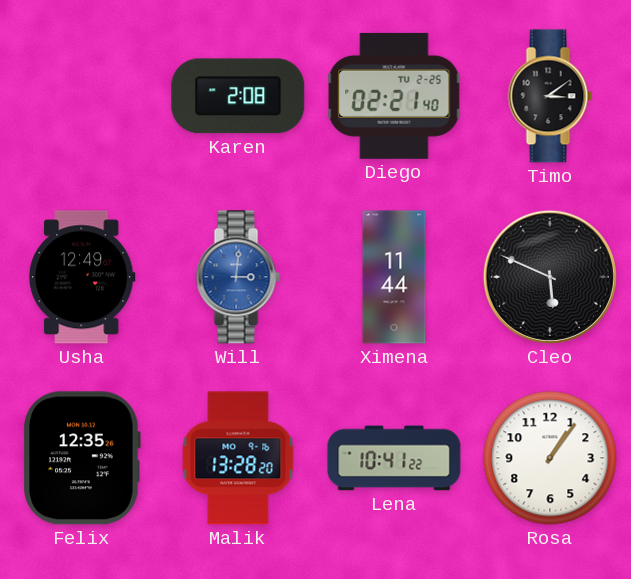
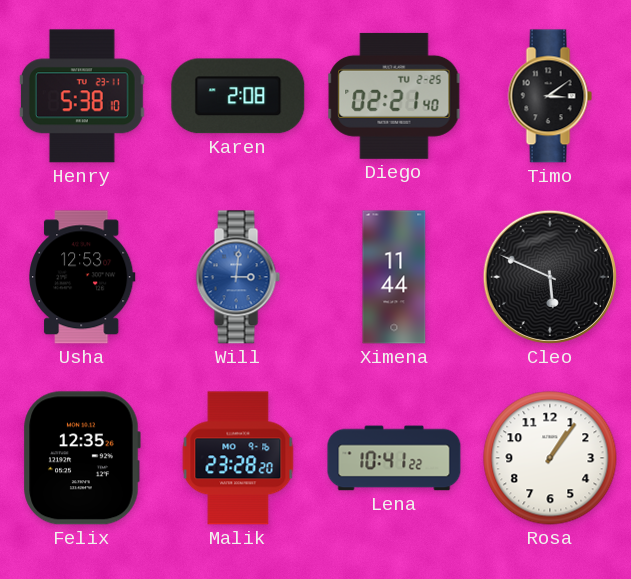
Henry: none -> 5:38 (82, 96)
Usha: 12:49 -> 12:53 (83, 277)
Malik: 13:28 -> 23:28 (238, 458)
